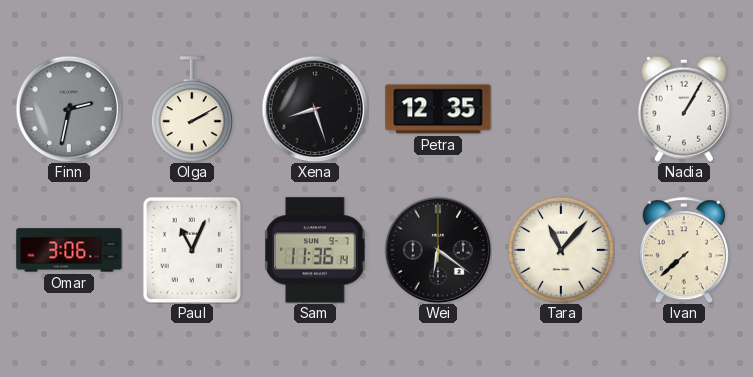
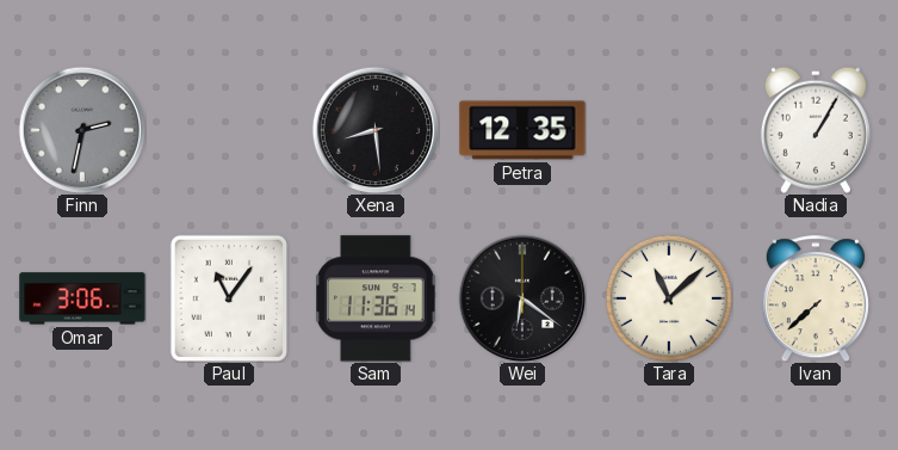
Olga: 2:10 -> none (192, 109)
Xena: 8:27 -> 8:29 (376, 130)
Paul: 11:04 -> 11:06 (228, 297)
Tara: 11:07 -> 11:08 (669, 298)
